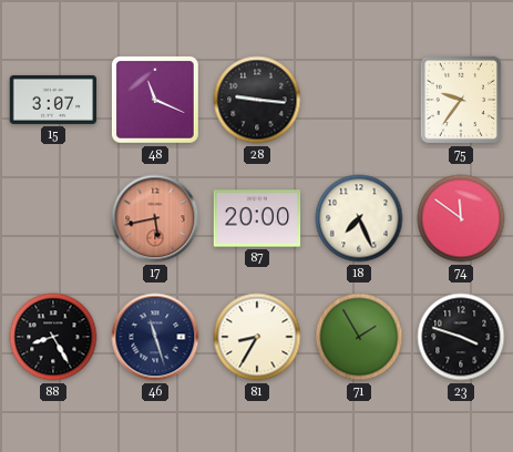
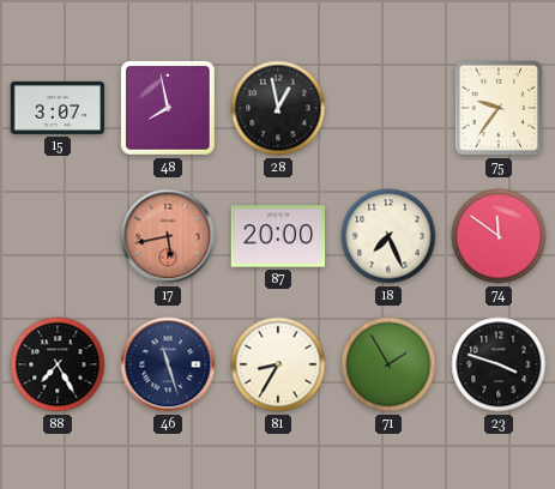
48: 11:19 -> 7:58 (168, 108)
28: 9:16 -> 12:58 (278, 108)
88: 8:25 -> 7:25 (58, 364)
